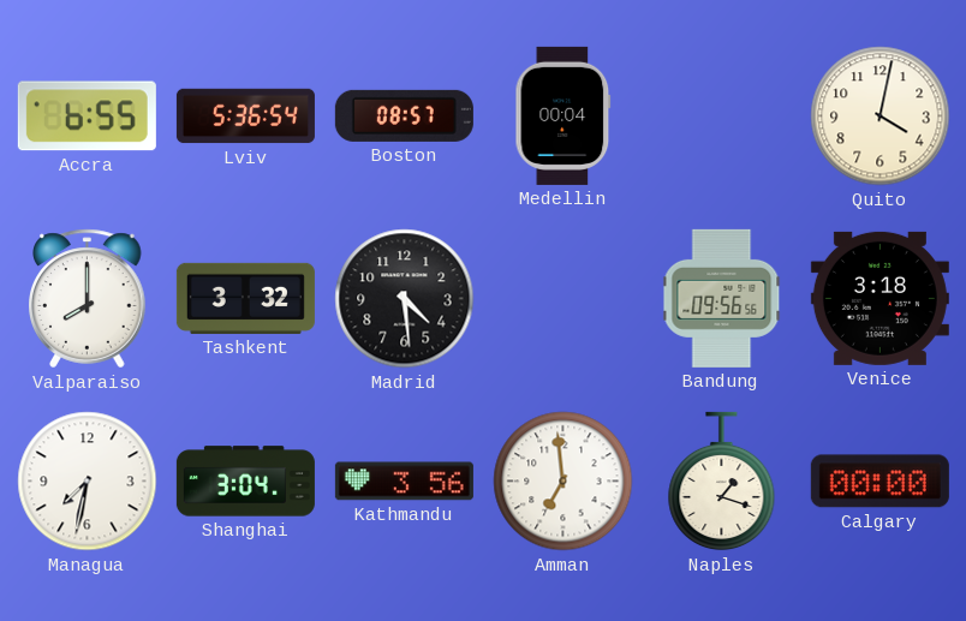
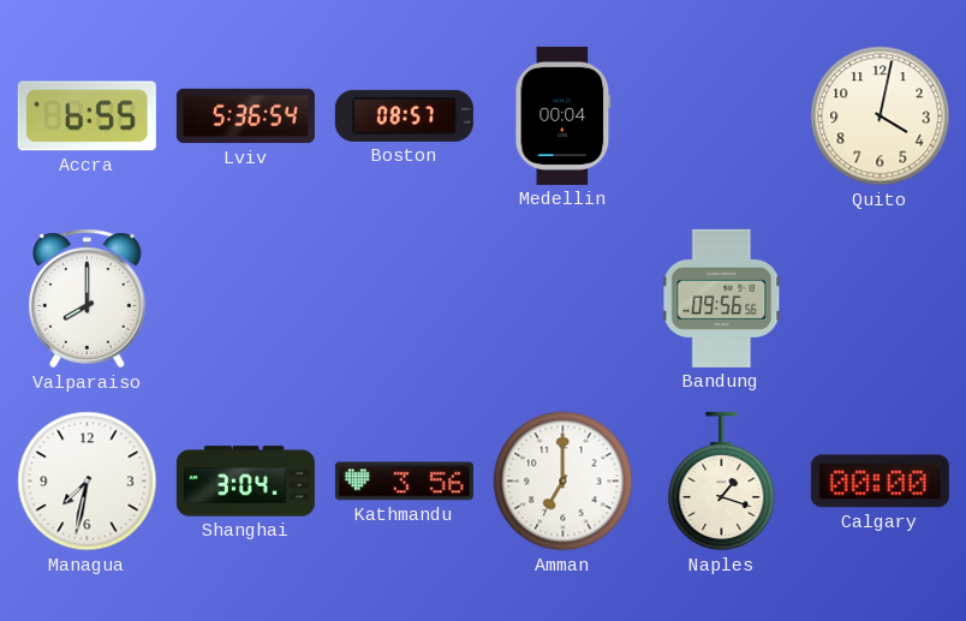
Tashkent: 3:32 -> none (245, 298)
Madrid: 4:29 -> none (405, 299)
Venice: 3:18 -> none (879, 298)
Amman: 6:59 -> 7:00 (563, 482)
